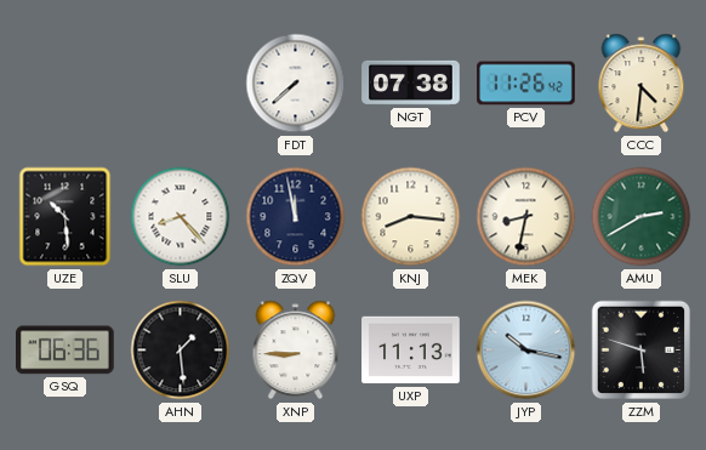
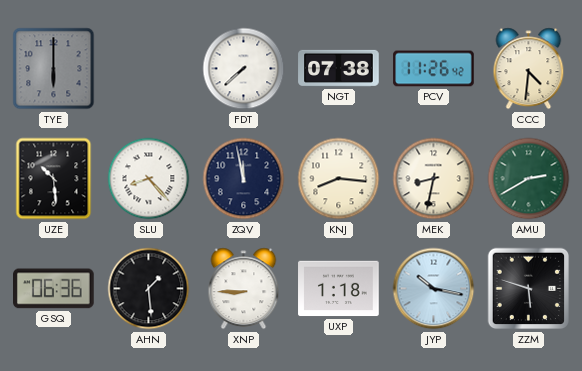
TYE: none -> 6:00 (54, 69)
UXP: 11:13 -> 1:18 (339, 289)
